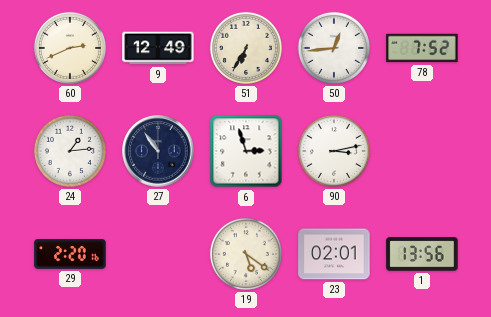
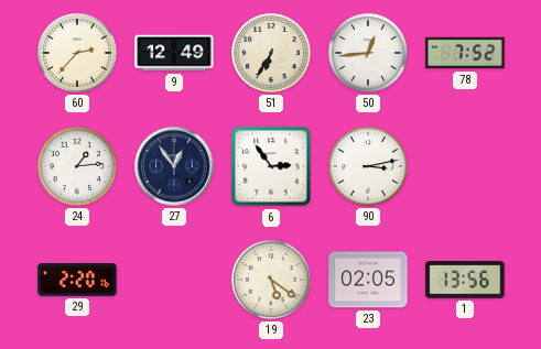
60: 2:41 -> 2:37 (77, 53)
27: 10:54 -> 12:54 (174, 166)
6: 2:57 -> 2:54 (271, 166)
23: 02:01 -> 02:05 (368, 280)
